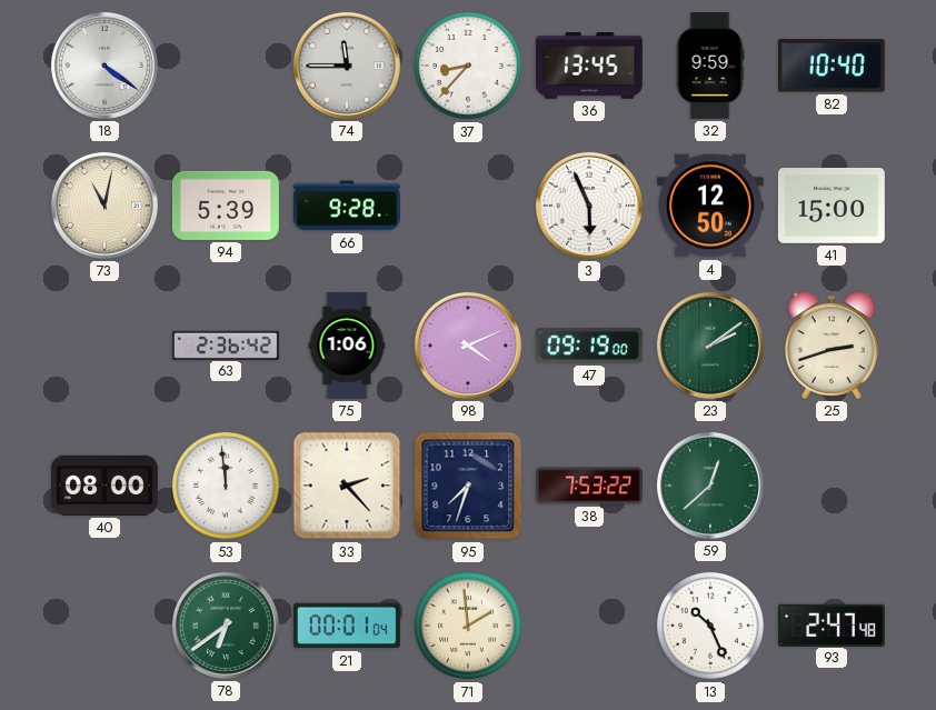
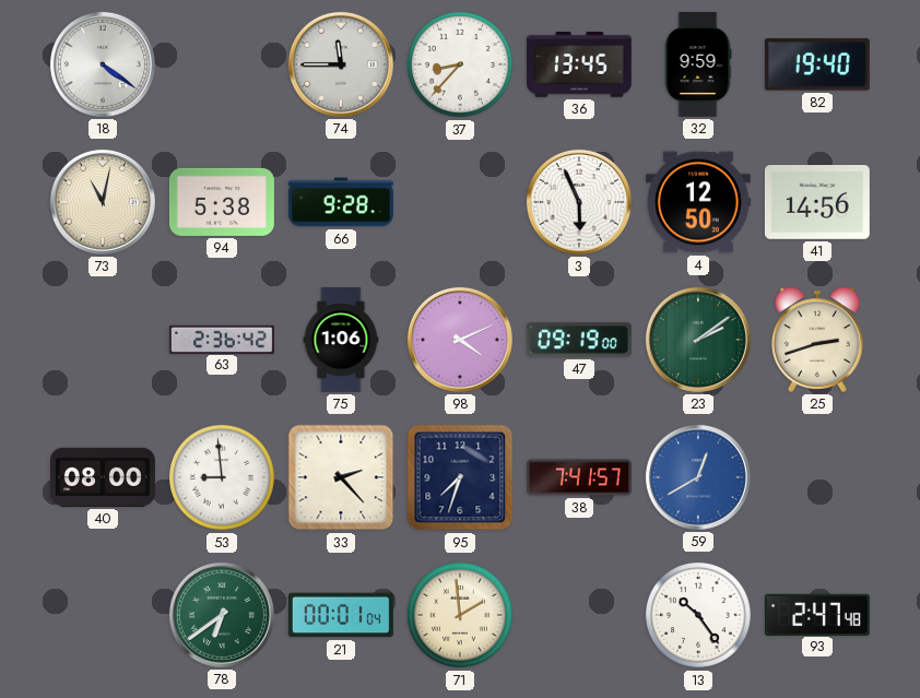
82: 10:40 -> 19:40 (817, 64)
94: 5:39 -> 5:38 (222, 202)
41: 15:00 -> 14:56 (817, 203)
53: 11:59 -> 8:59 (222, 477)
38: 7:53 -> 7:41 (579, 477)
59: 12:38 -> 12:40 (698, 477)
59 dial: green -> blue (698, 477)
13: 10:26 -> 10:24 (698, 615)
